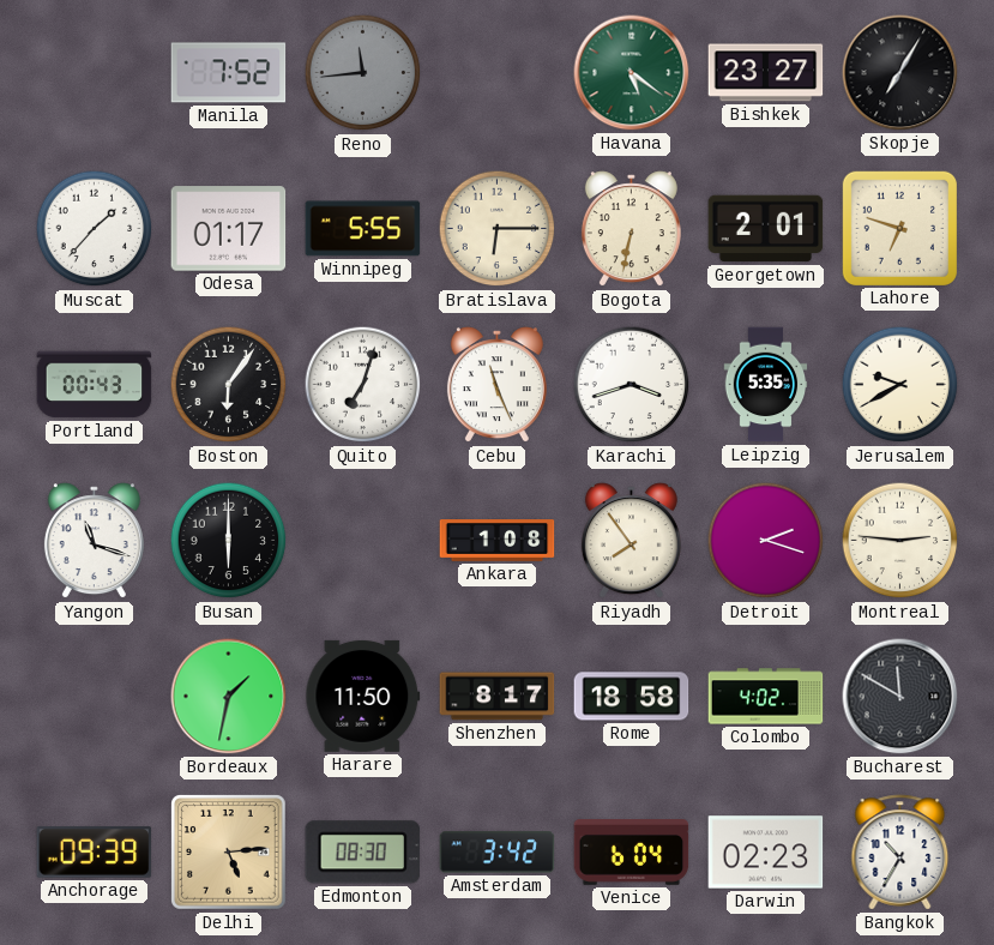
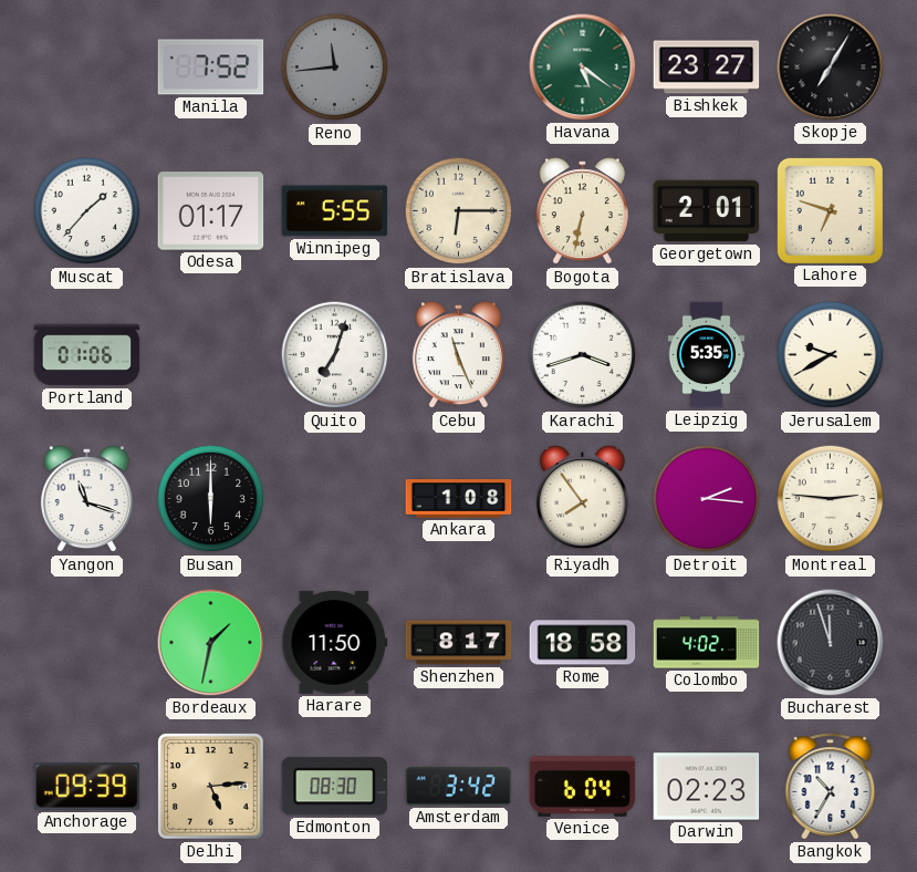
Portland: 00:43 -> 01:06 (87, 355)
Boston: 6:06 -> none (229, 385)
Detroit: 2:18 -> 2:16 (707, 499)
Bucharest: 11:50 -> 11:57 (831, 643)
